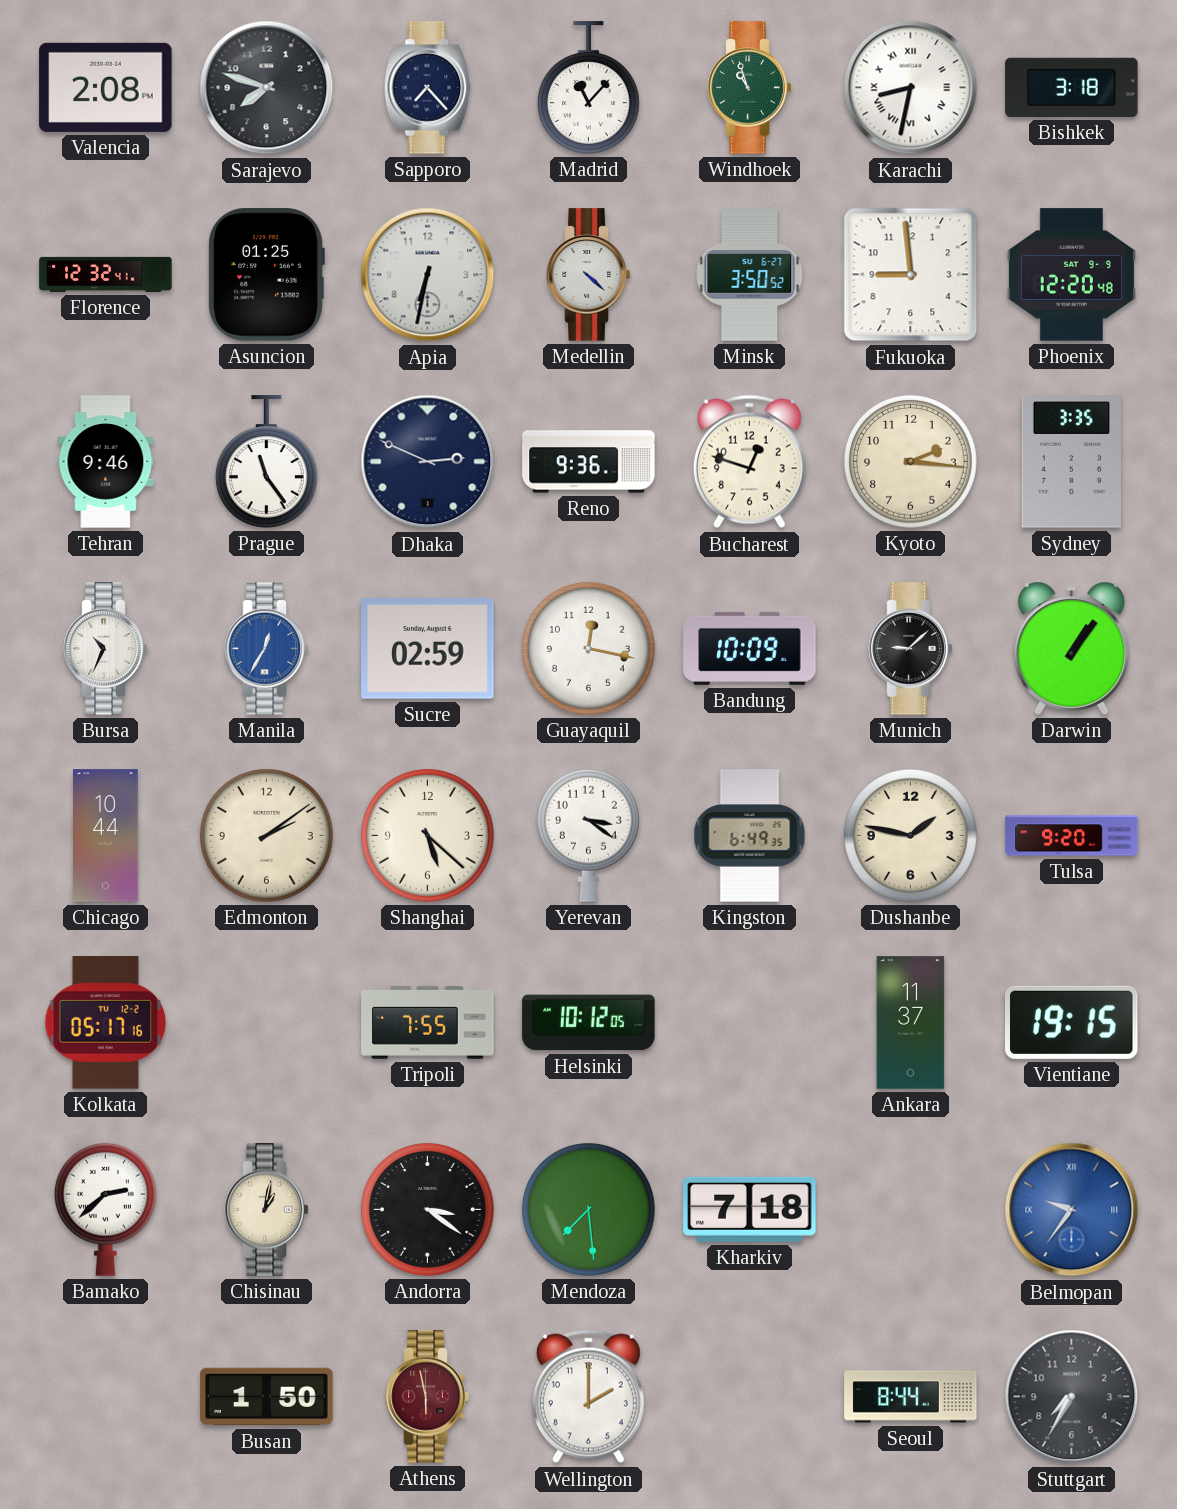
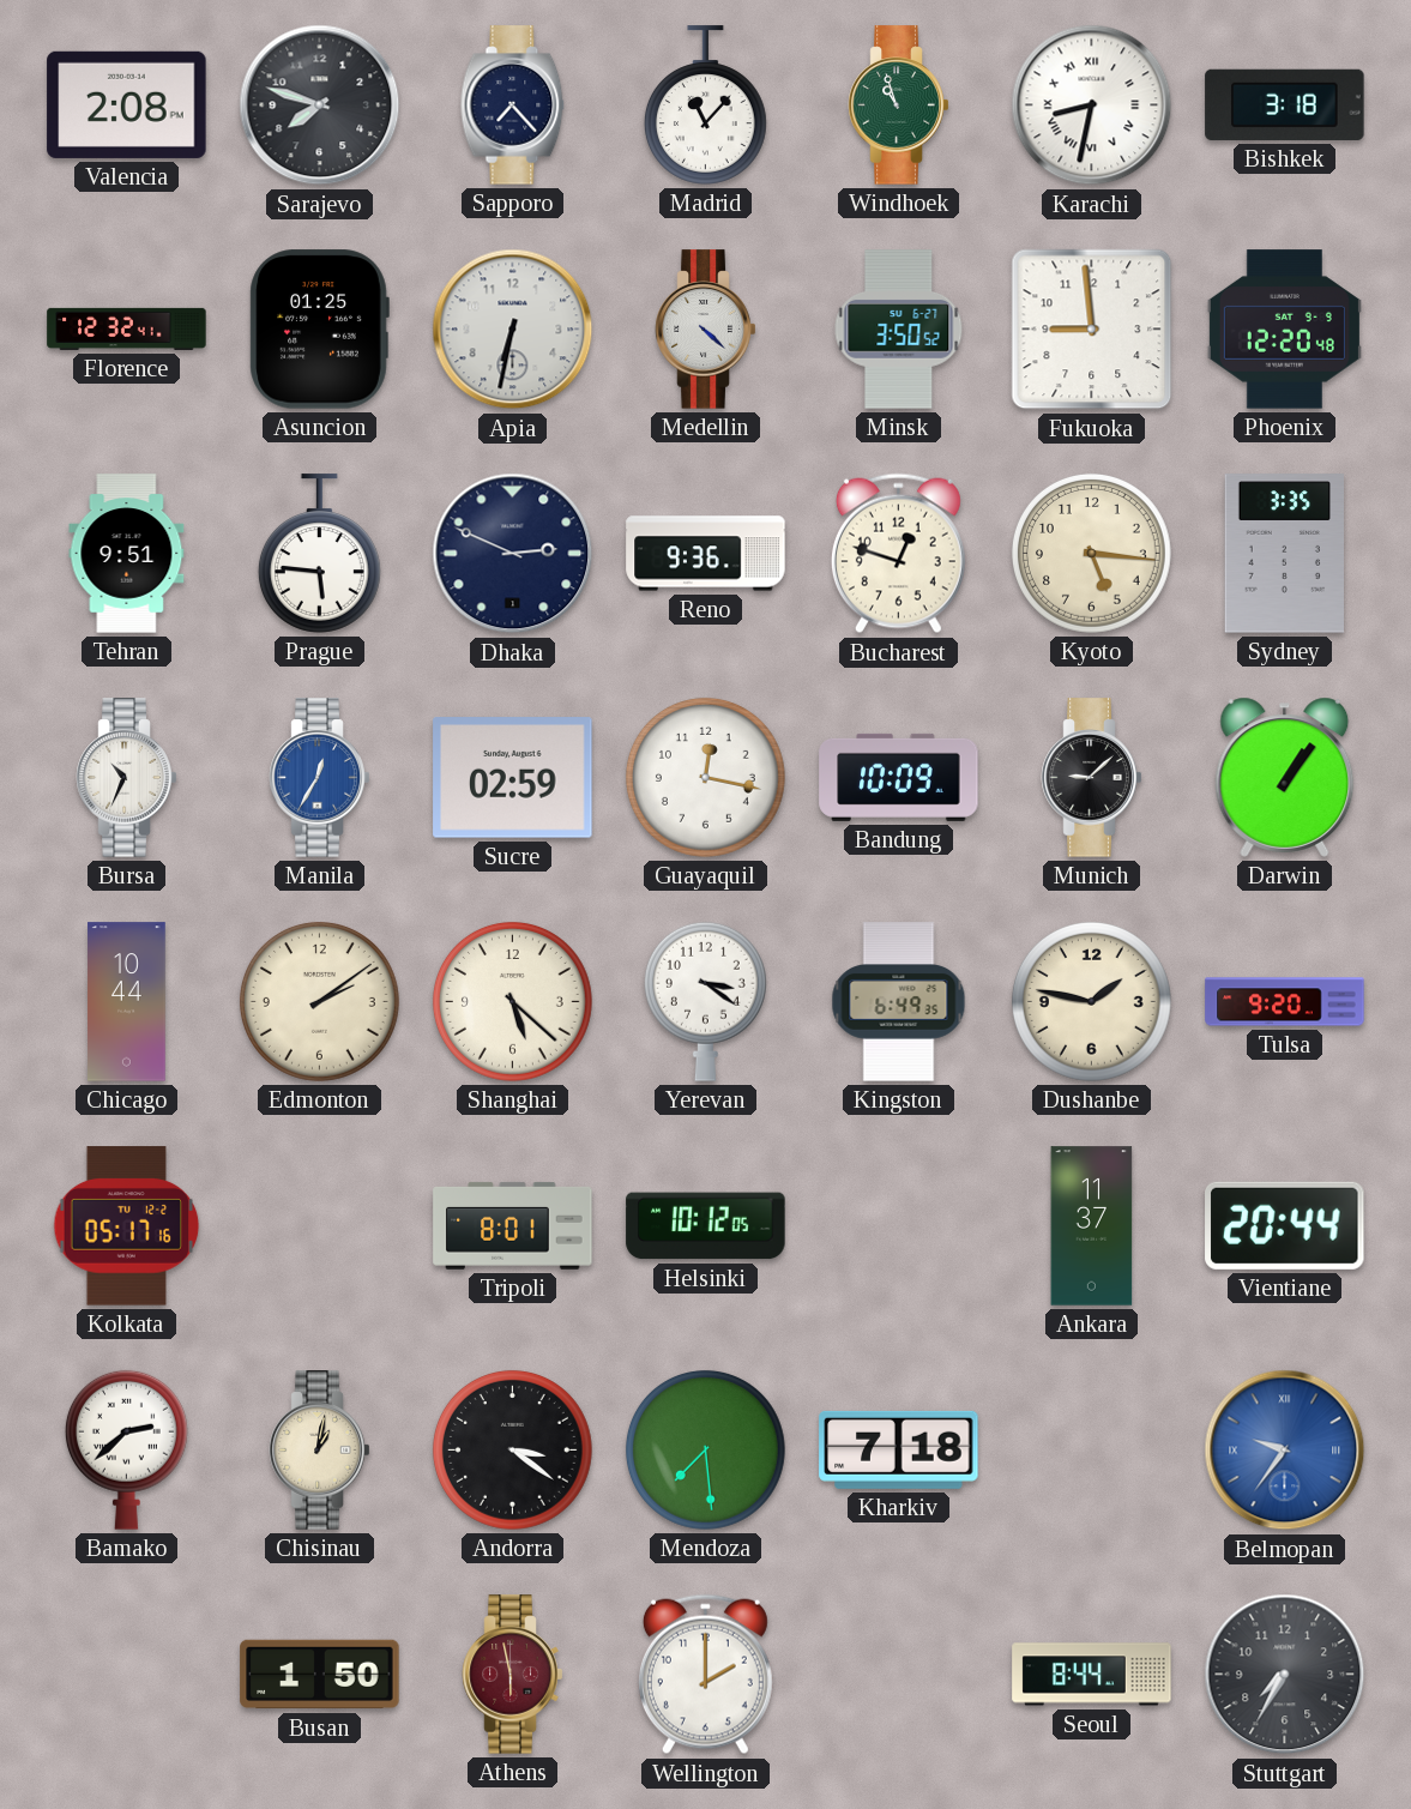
Tehran: 9:46 -> 9:51 (127, 554)
Prague: 11:24 -> 5:46 (319, 554)
Kyoto: 2:16 -> 5:16 (1091, 553)
Tripoli: 7:55 -> 8:01 (513, 1225)
Vientiane: 19:15 -> 20:44 (1285, 1225)
